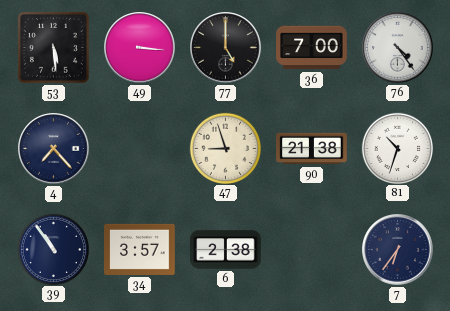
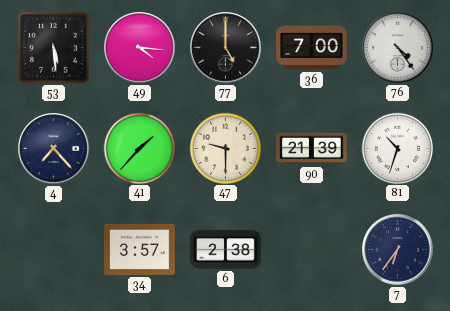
49: 3:16 -> 4:16 (140, 48)
41: none -> 1:37 (139, 148)
47: 8:57 -> 9:30 (225, 148)
90: 21:38 -> 21:39 (312, 149)
39: 10:54 -> none (53, 249)
